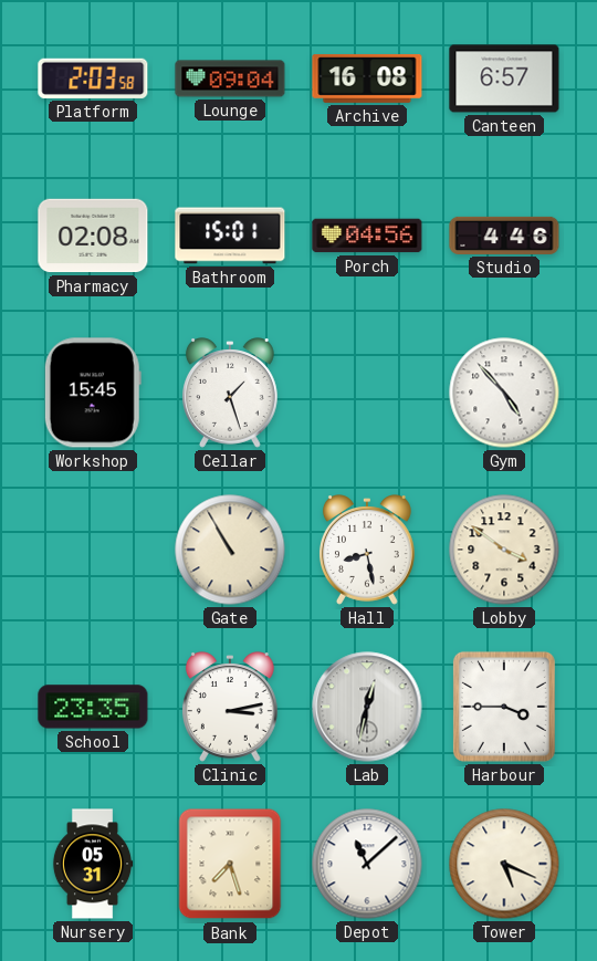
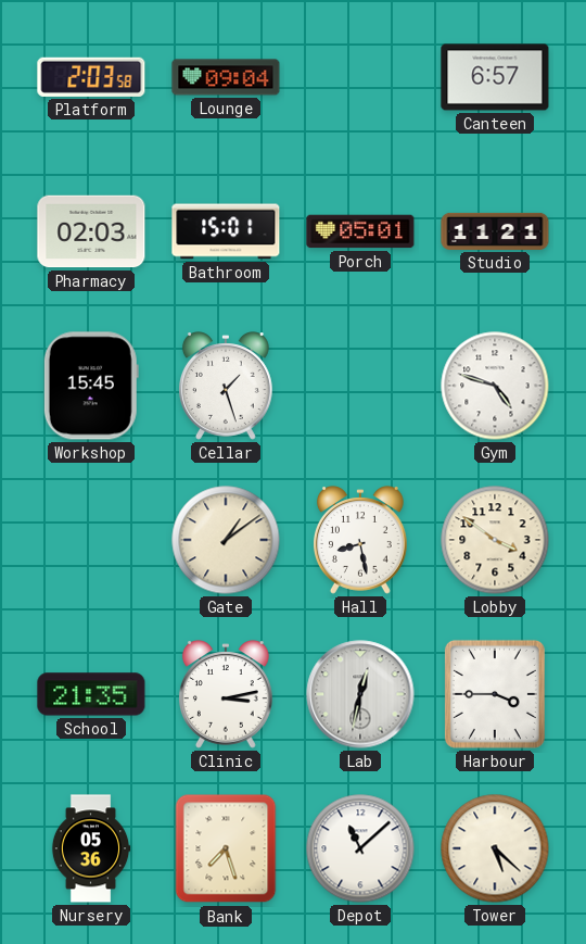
Archive: 16:08 -> none (367, 79)
Pharmacy: 02:08 -> 02:03 (91, 231)
Porch: 04:56 -> 05:01 (360, 231)
Studio: 4:46 -> 11:21 (495, 231)
Gym: 4:53 -> 4:48 (495, 386)
Gate: 10:55 -> 1:09 (226, 540)
School: 23:35 -> 21:35 (91, 694)
Nursery: 05:31 -> 05:36 (91, 848)
Tower: 5:19 -> 5:22 (495, 848)
